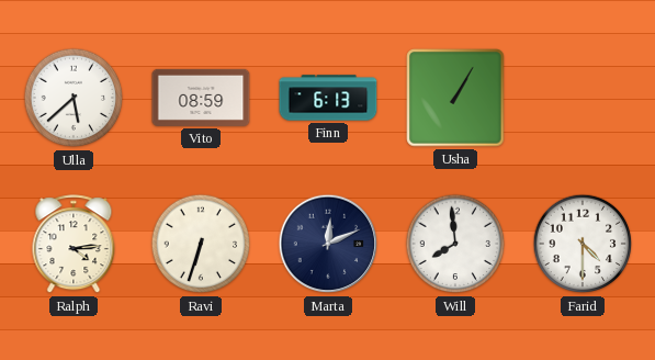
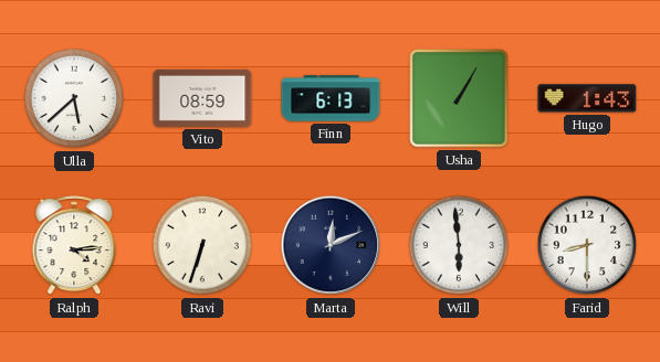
Hugo: none -> 1:43 (587, 98)
Will: 7:59 -> 5:59 (459, 245)
Farid: 4:30 -> 8:30 (587, 245)
